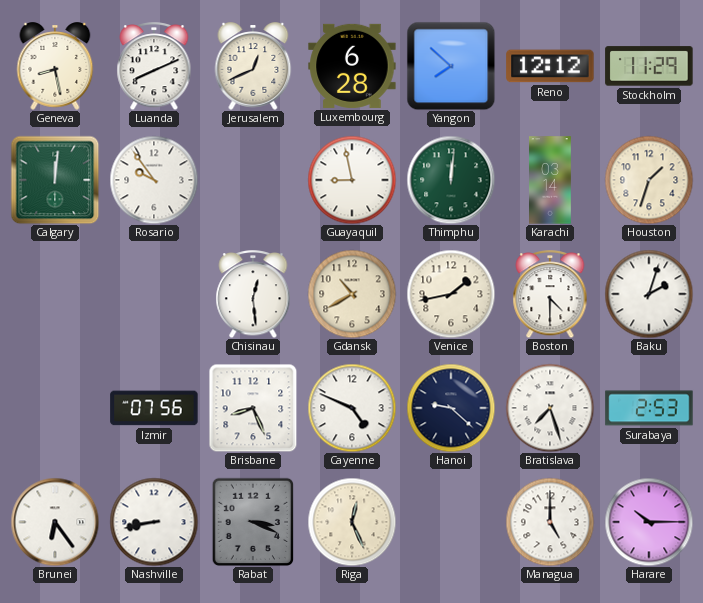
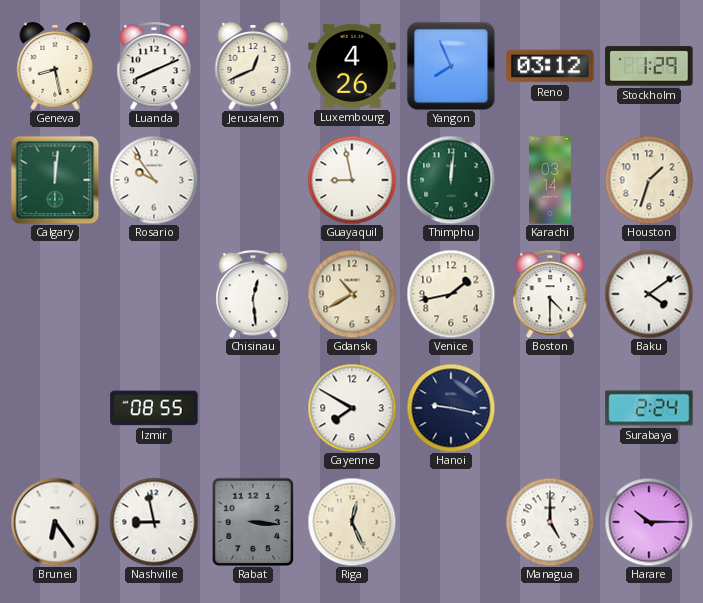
Luxembourg: 6:28 -> 4:26 (352, 66)
Yangon: 7:52 -> 7:56 (451, 66)
Reno: 12:12 -> 03:12 (550, 66)
Stockholm: 11:29 -> 1:29 (649, 66)
Baku: 2:03 -> 4:09 (649, 294)
Izmir: 07:56 -> 08:55 (154, 408)
Brisbane: 8:26 -> none (253, 408)
Cayenne: 4:49 -> 7:50 (352, 408)
Hanoi: 9:22 -> 9:17 (451, 408)
Bratislava: 7:27 -> none (550, 408)
Surabaya: 2:53 -> 2:24 (649, 408)
Nashville: 8:43 -> 8:58 (154, 522)
Rabat: 3:19 -> 3:16 (252, 521)
